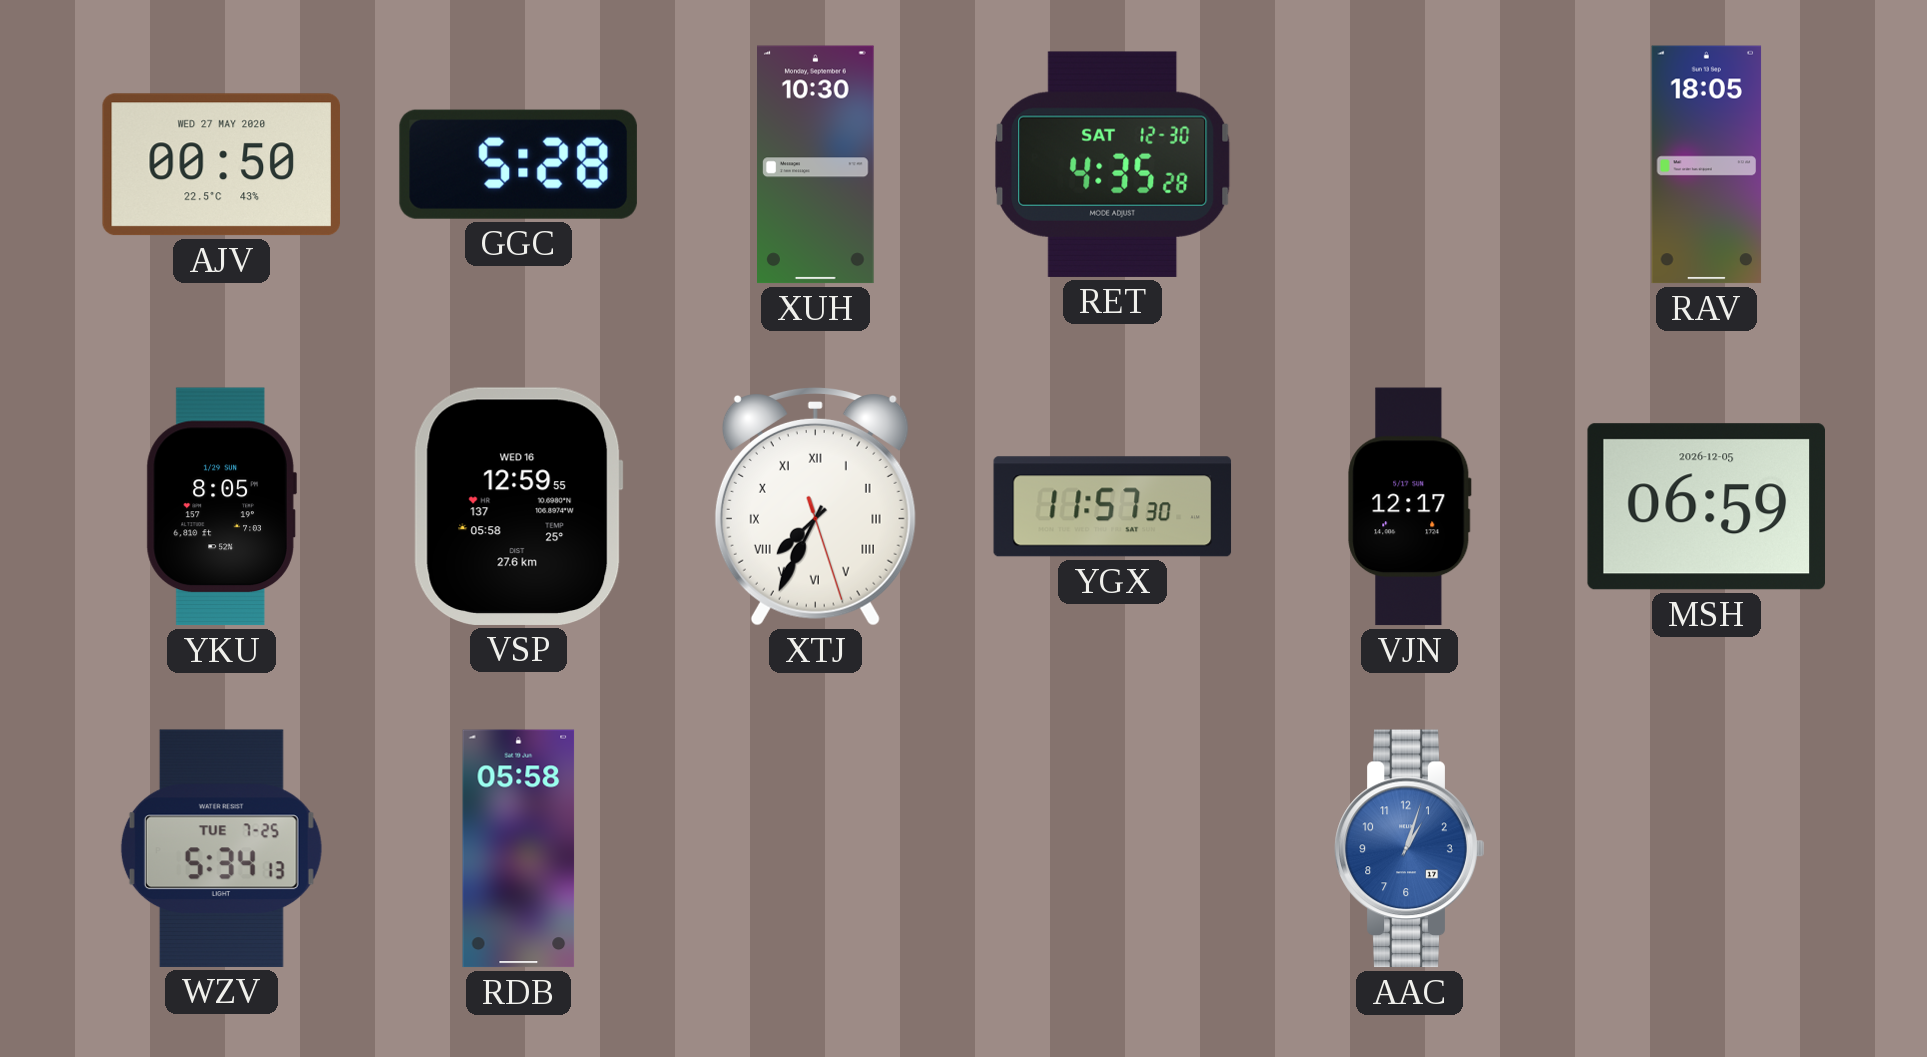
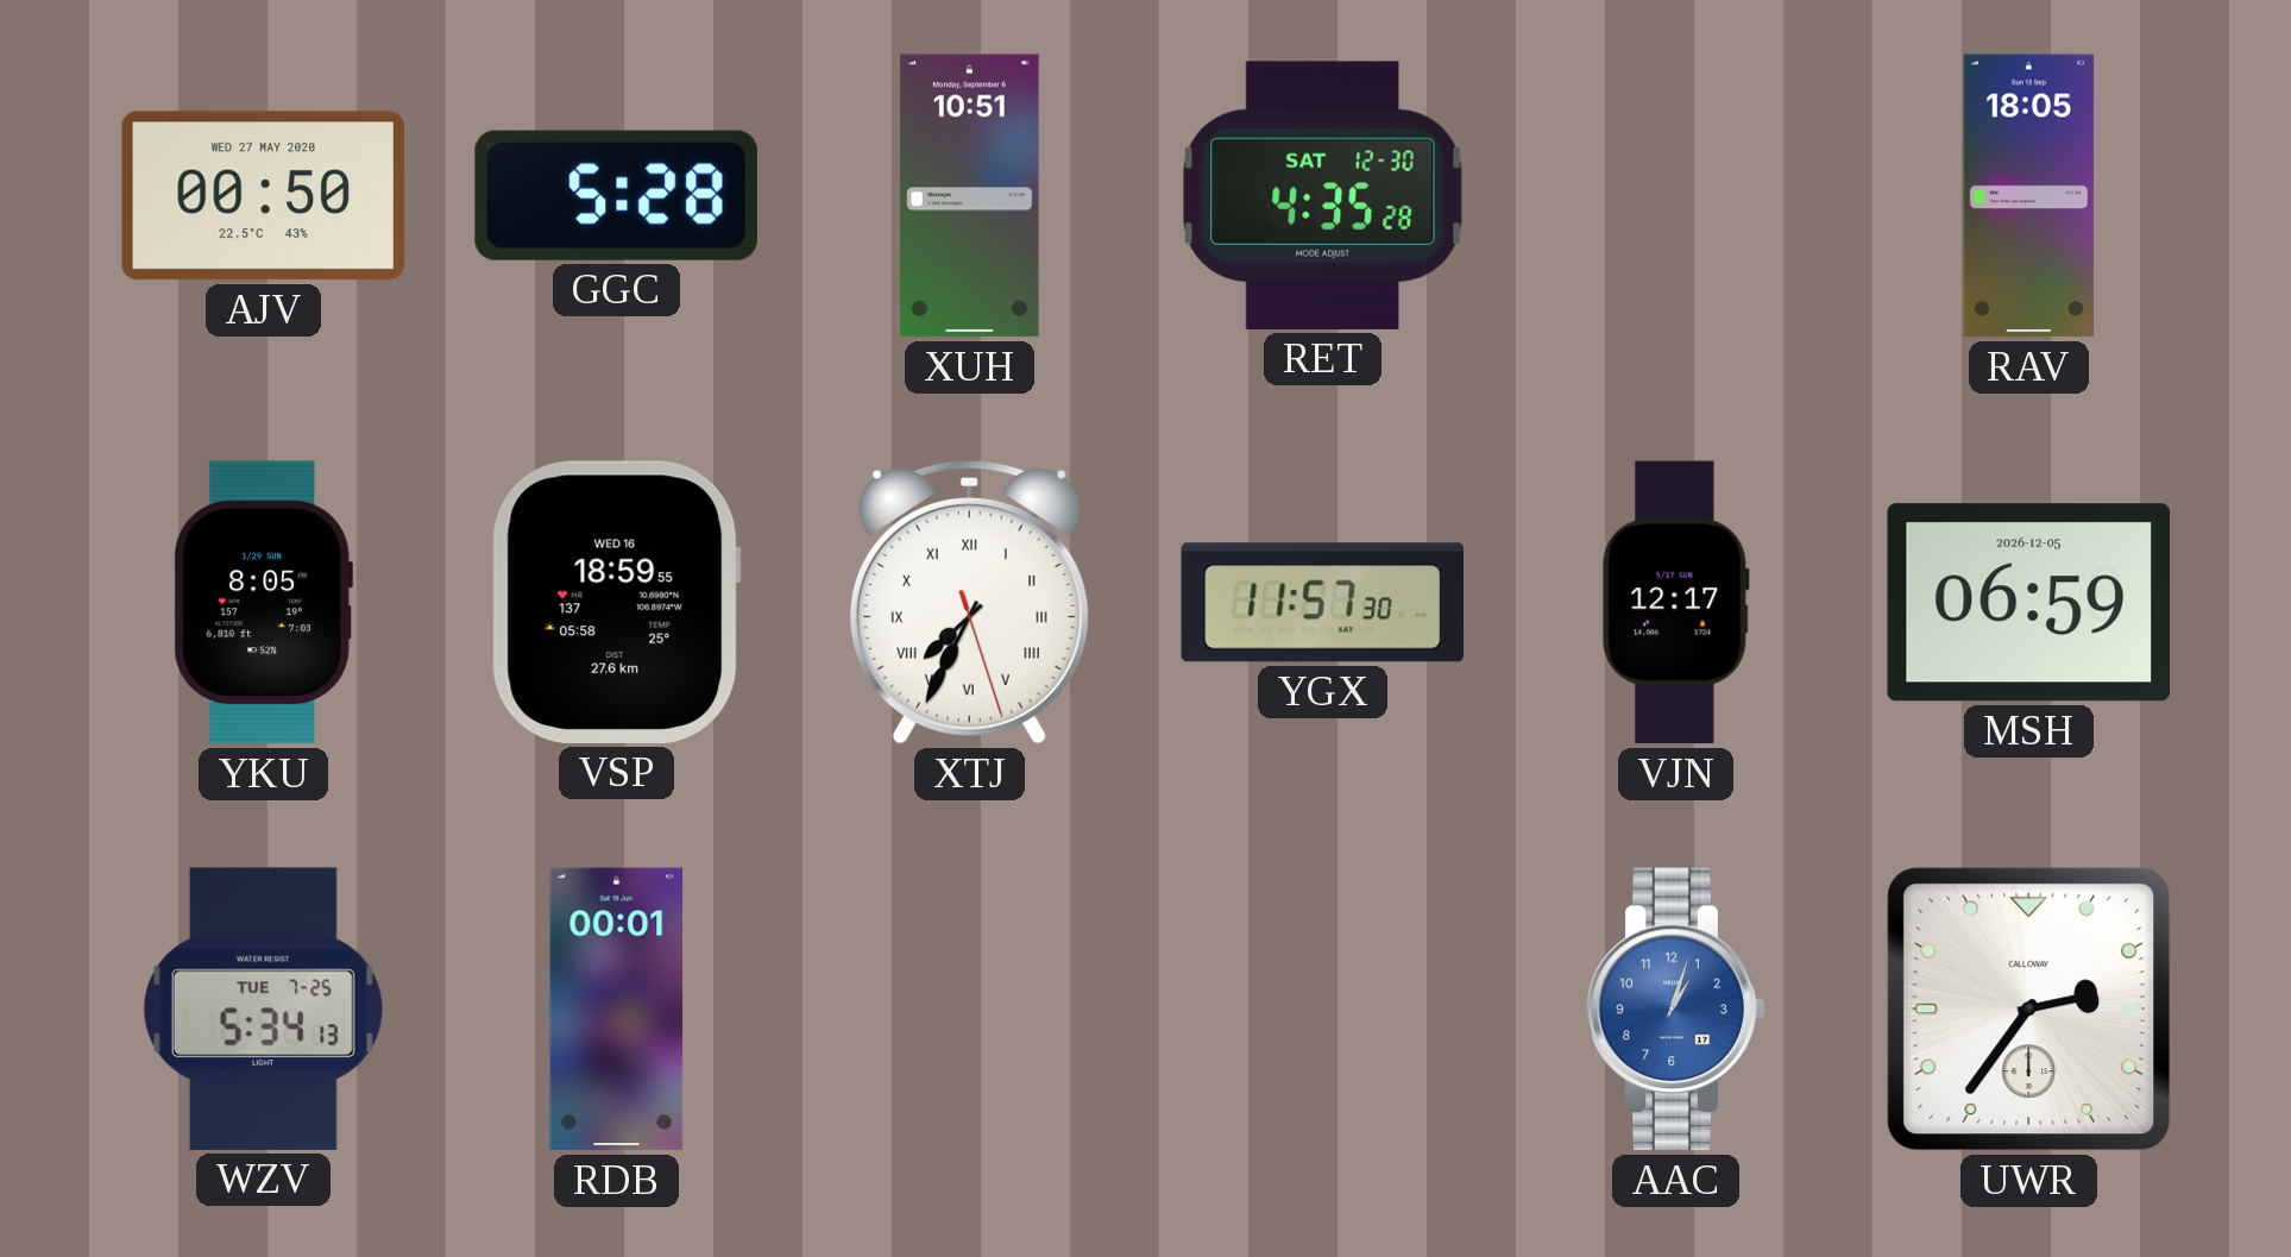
XUH: 10:30 -> 10:51 (970, 196)
VSP: 12:59 -> 18:59 (616, 602)
RDB: 05:58 -> 00:01 (617, 1010)
UWR: none -> 2:36 (2029, 1010)
